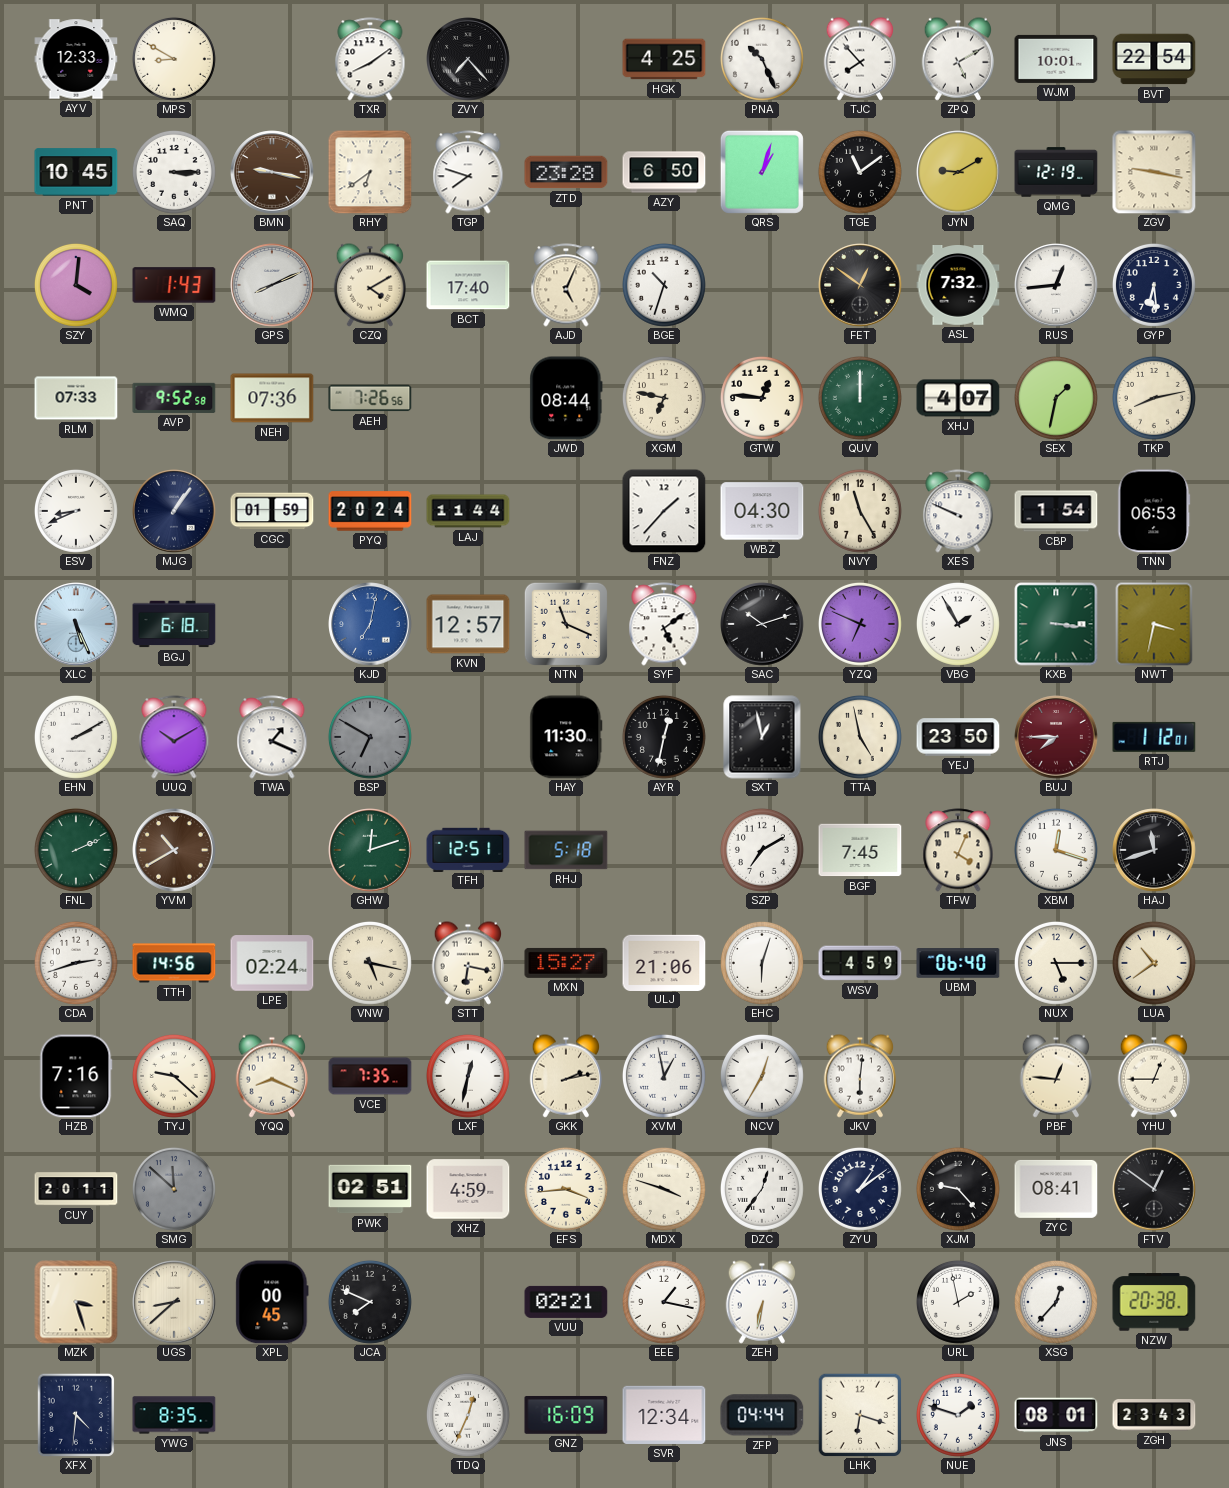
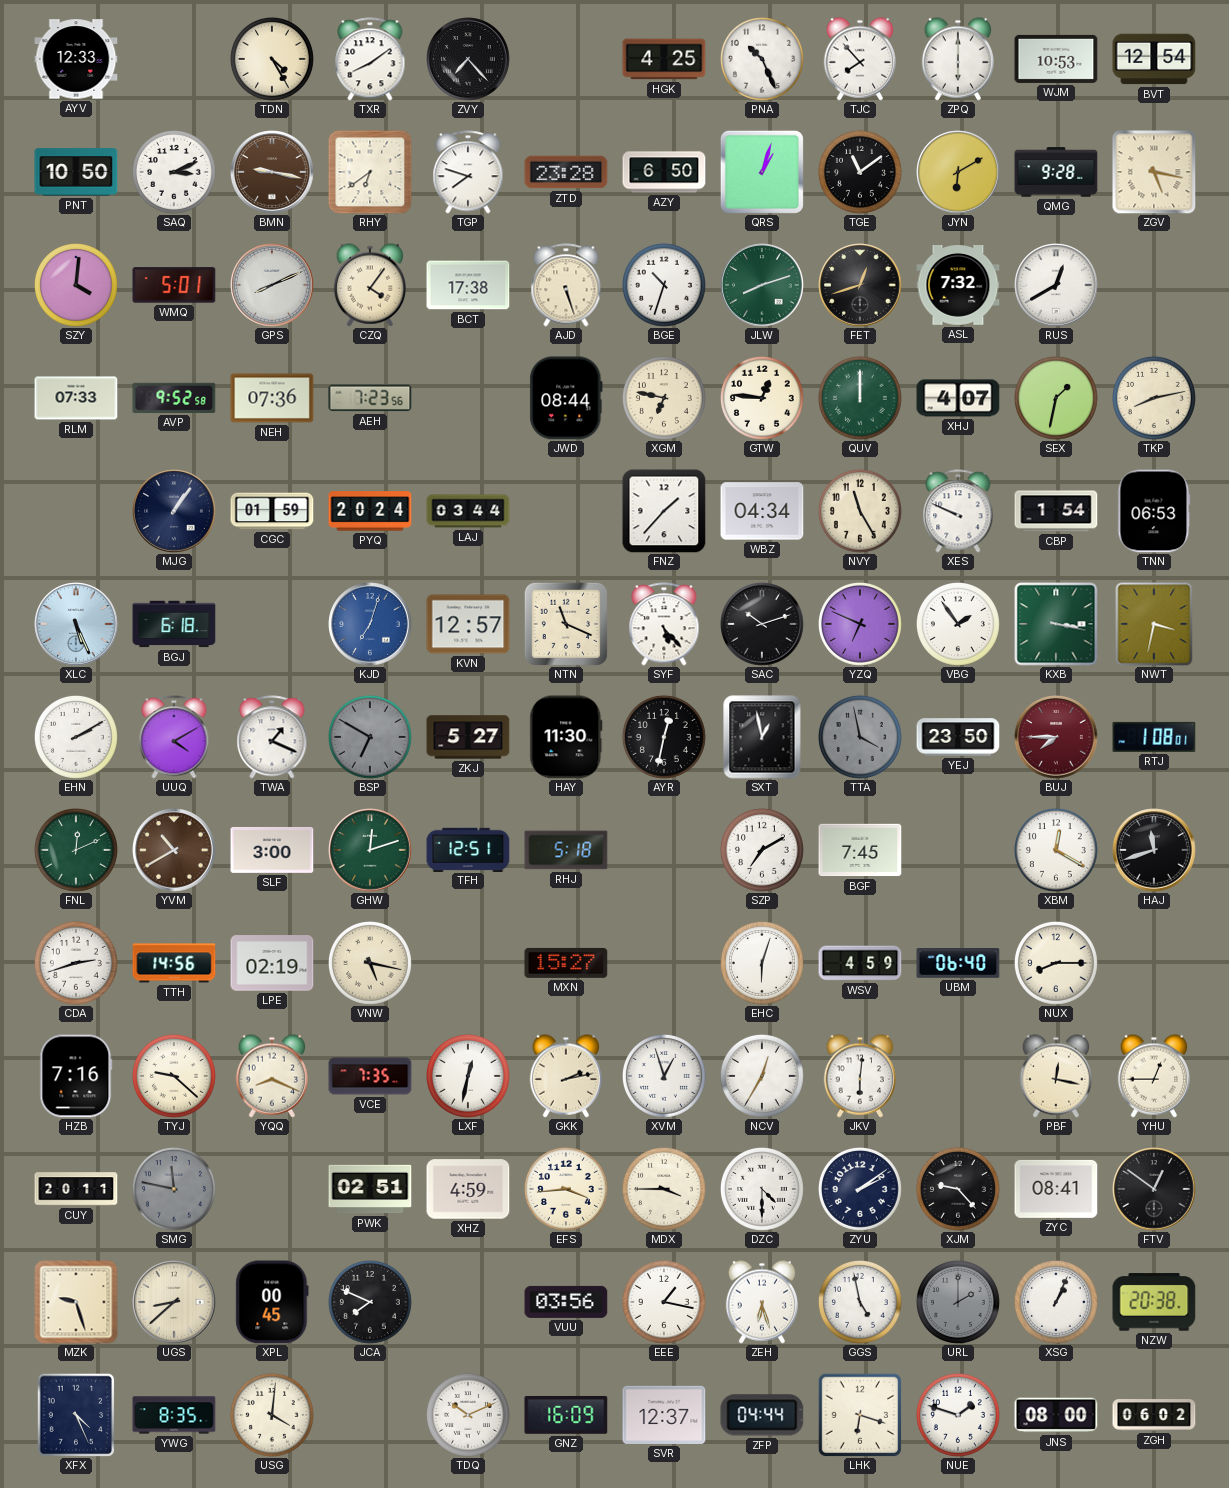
MPS: 8:50 -> none (174, 59)
TDN: none -> 4:25 (272, 59)
ZPQ: 5:10 -> 6:00 (957, 59)
WJM: 10:01 -> 10:53 (1056, 59)
BVT: 22:54 -> 12:54 (1154, 59)
PNT: 10:45 -> 10:50 (76, 172)
SAQ: 3:15 -> 3:11 (174, 172)
JYN: 9:10 -> 6:10 (958, 172)
QMG: 12:19 -> 9:28 (1056, 172)
ZGV: 9:17 -> 5:17 (1154, 172)
WMQ: 1:43 -> 5:01 (174, 285)
CZQ: 4:10 -> 4:06 (369, 285)
BCT: 17:40 -> 17:38 (468, 285)
AJD: 5:04 -> 5:27 (566, 285)
JLW: none -> 8:12 (762, 285)
FET: 12:51 -> 12:42 (860, 285)
RUS: 12:44 -> 12:40 (1056, 285)
GYP: 6:29 -> none (1154, 285)
AEH: 7:26 -> 7:23 (370, 398)
ESV: 8:41 -> none (76, 511)
LAJ: 11:44 -> 03:44 (468, 511)
WBZ: 04:30 -> 04:34 (762, 511)
KJD: 7:02 -> 7:03 (370, 624)
SYF: 5:09 -> 5:23 (664, 624)
VBG: 1:55 -> 1:54 (958, 624)
KXB: 3:16 -> 3:17 (1056, 624)
UUQ: 10:10 -> 4:10 (174, 737)
ZKJ: none -> 5:27 (468, 737)
TTA: 4:58 -> 3:58 (860, 737)
TTA dial: cream -> grey (860, 737)
RTJ: 1:12 -> 1:08 (1154, 737)
FNL: 2:11 -> 12:11 (76, 850)
SLF: none -> 3:00 (272, 850)
TFW: 4:04 -> none (958, 850)
XBM: 12:18 -> 12:20 (1056, 850)
LPE: 02:24 -> 02:19 (272, 963)
STT: 6:17 -> none (467, 963)
ULJ: 21:06 -> none (664, 962)
NUX: 5:15 -> 8:15 (1056, 963)
LUA: 10:39 -> none (1154, 963)
XVM: 12:58 -> 12:57 (664, 1076)
PBF: 12:46 -> 12:17 (1055, 1076)
SMG: 11:52 -> 11:47 (174, 1189)
MDX: 3:48 -> 3:45 (664, 1189)
DZC: 12:36 -> 4:30 (762, 1189)
ZYU: 1:09 -> 2:09 (860, 1189)
MZK: 3:27 -> 9:27 (76, 1302)
VUU: 02:21 -> 03:56 (566, 1302)
ZEH: 6:32 -> 6:27 (761, 1302)
GGS: none -> 4:58 (860, 1302)
URL: 1:58 -> 2:00 (958, 1302)
URL dial: white -> grey (958, 1302)
XSG: 12:37 -> 1:04 (1056, 1302)
XFX: 4:31 -> 4:26 (76, 1415)
USG: none -> 4:01 (272, 1415)
TDQ: 12:34 -> 10:11 (468, 1415)
SVR: 12:34 -> 12:37 (664, 1415)
JNS: 08:01 -> 08:00 (1056, 1415)
ZGH: 23:43 -> 06:02 (1154, 1415)
